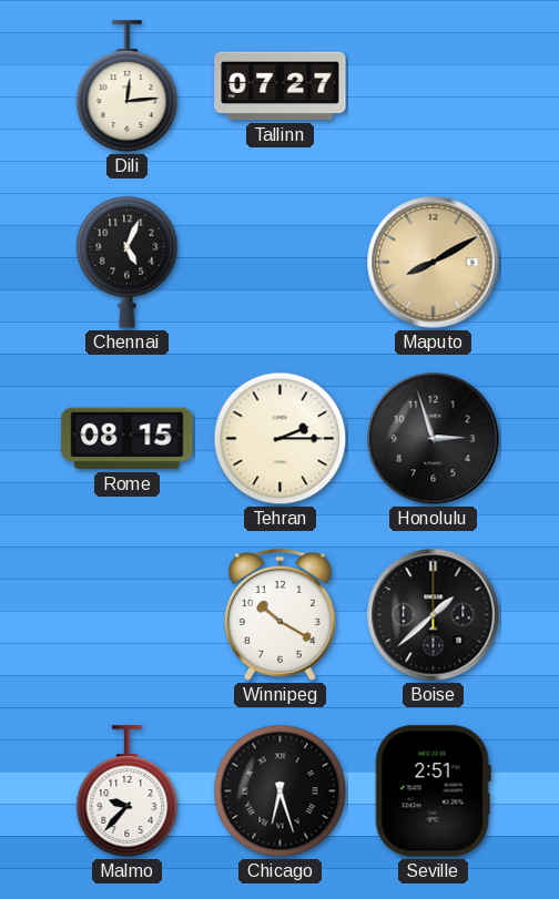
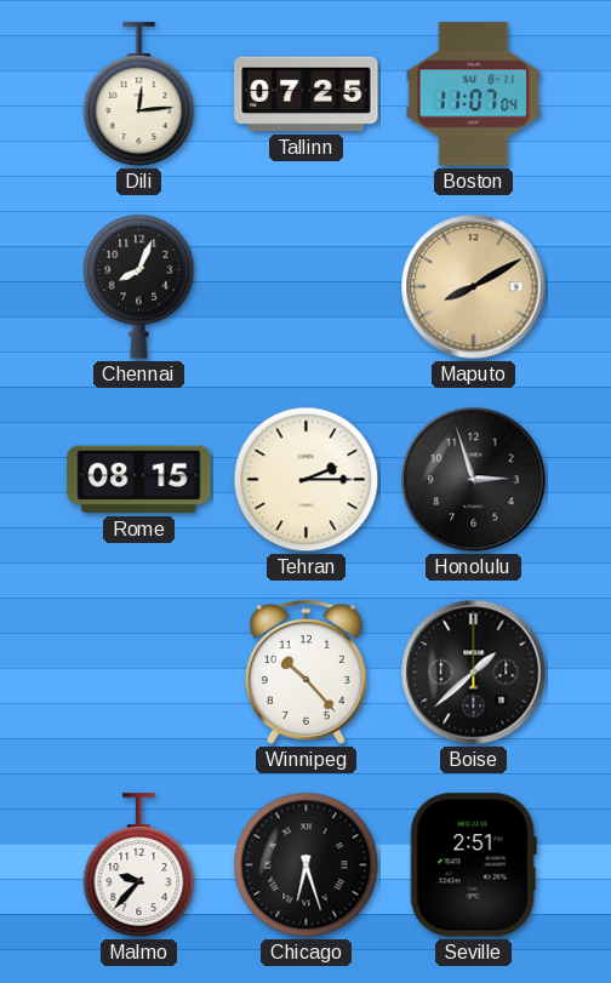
Tallinn: 07:27 -> 07:25 (307, 95)
Boston: none -> 11:07 (474, 95)
Chennai: 5:04 -> 8:04 (139, 286)
Winnipeg: 10:20 -> 10:23 (305, 673)
